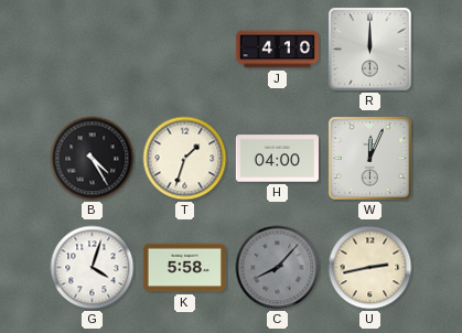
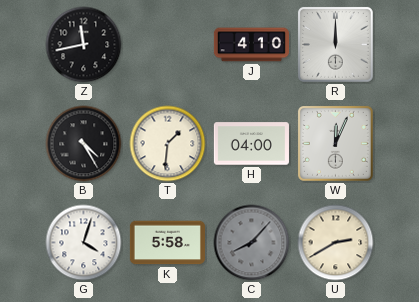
Z: none -> 11:43 (84, 45)
T: 1:33 -> 1:31 (168, 144)
U: 2:43 -> 2:40 (336, 243)
